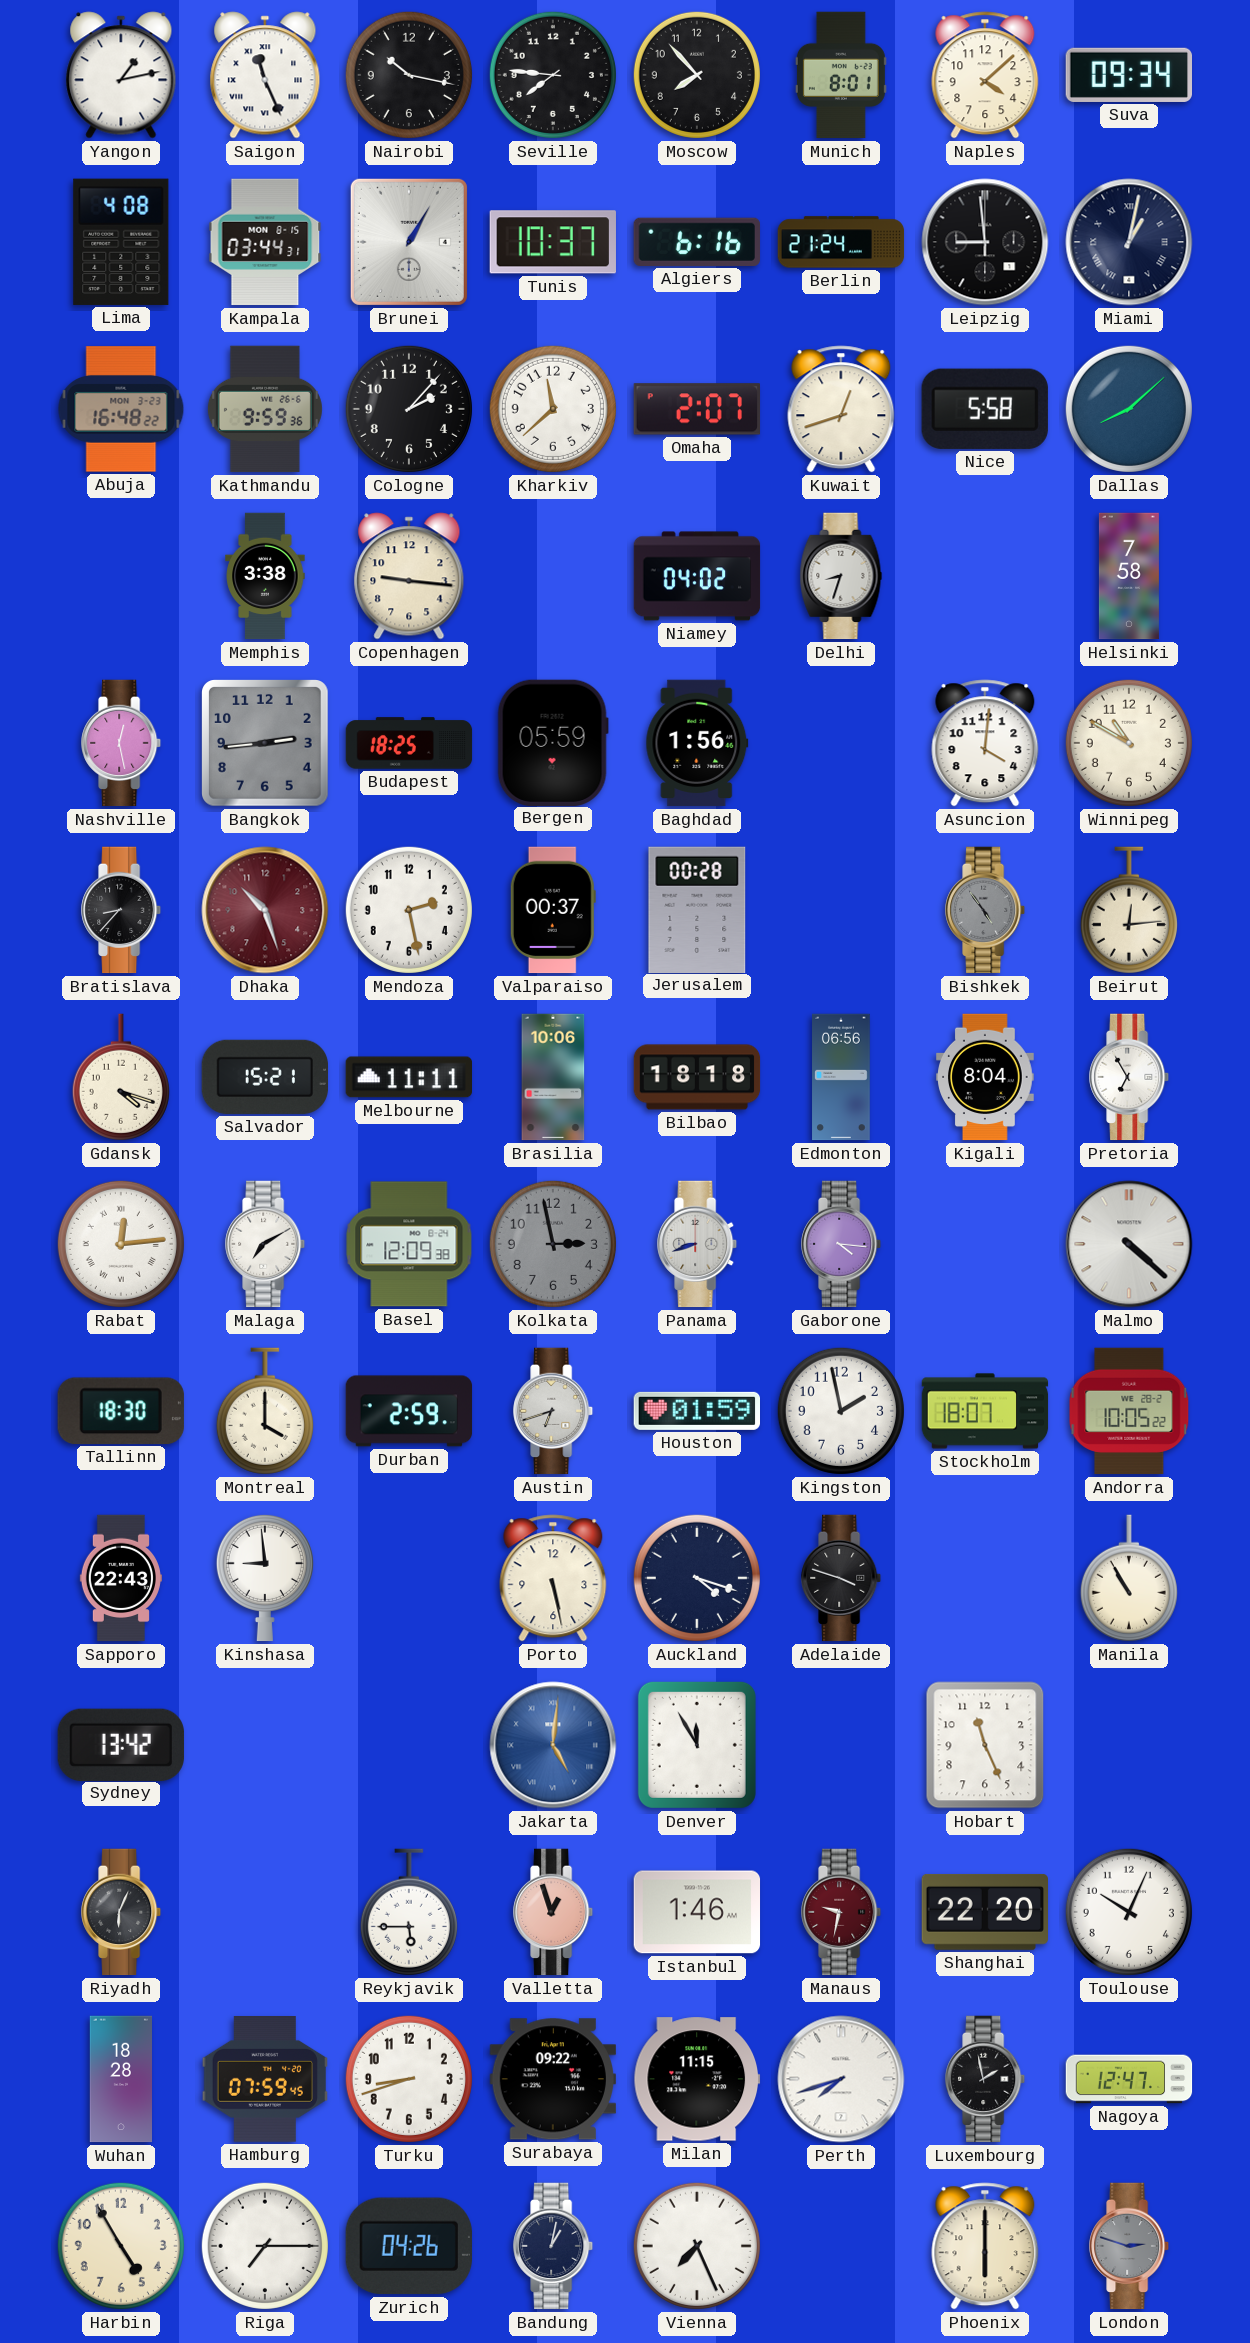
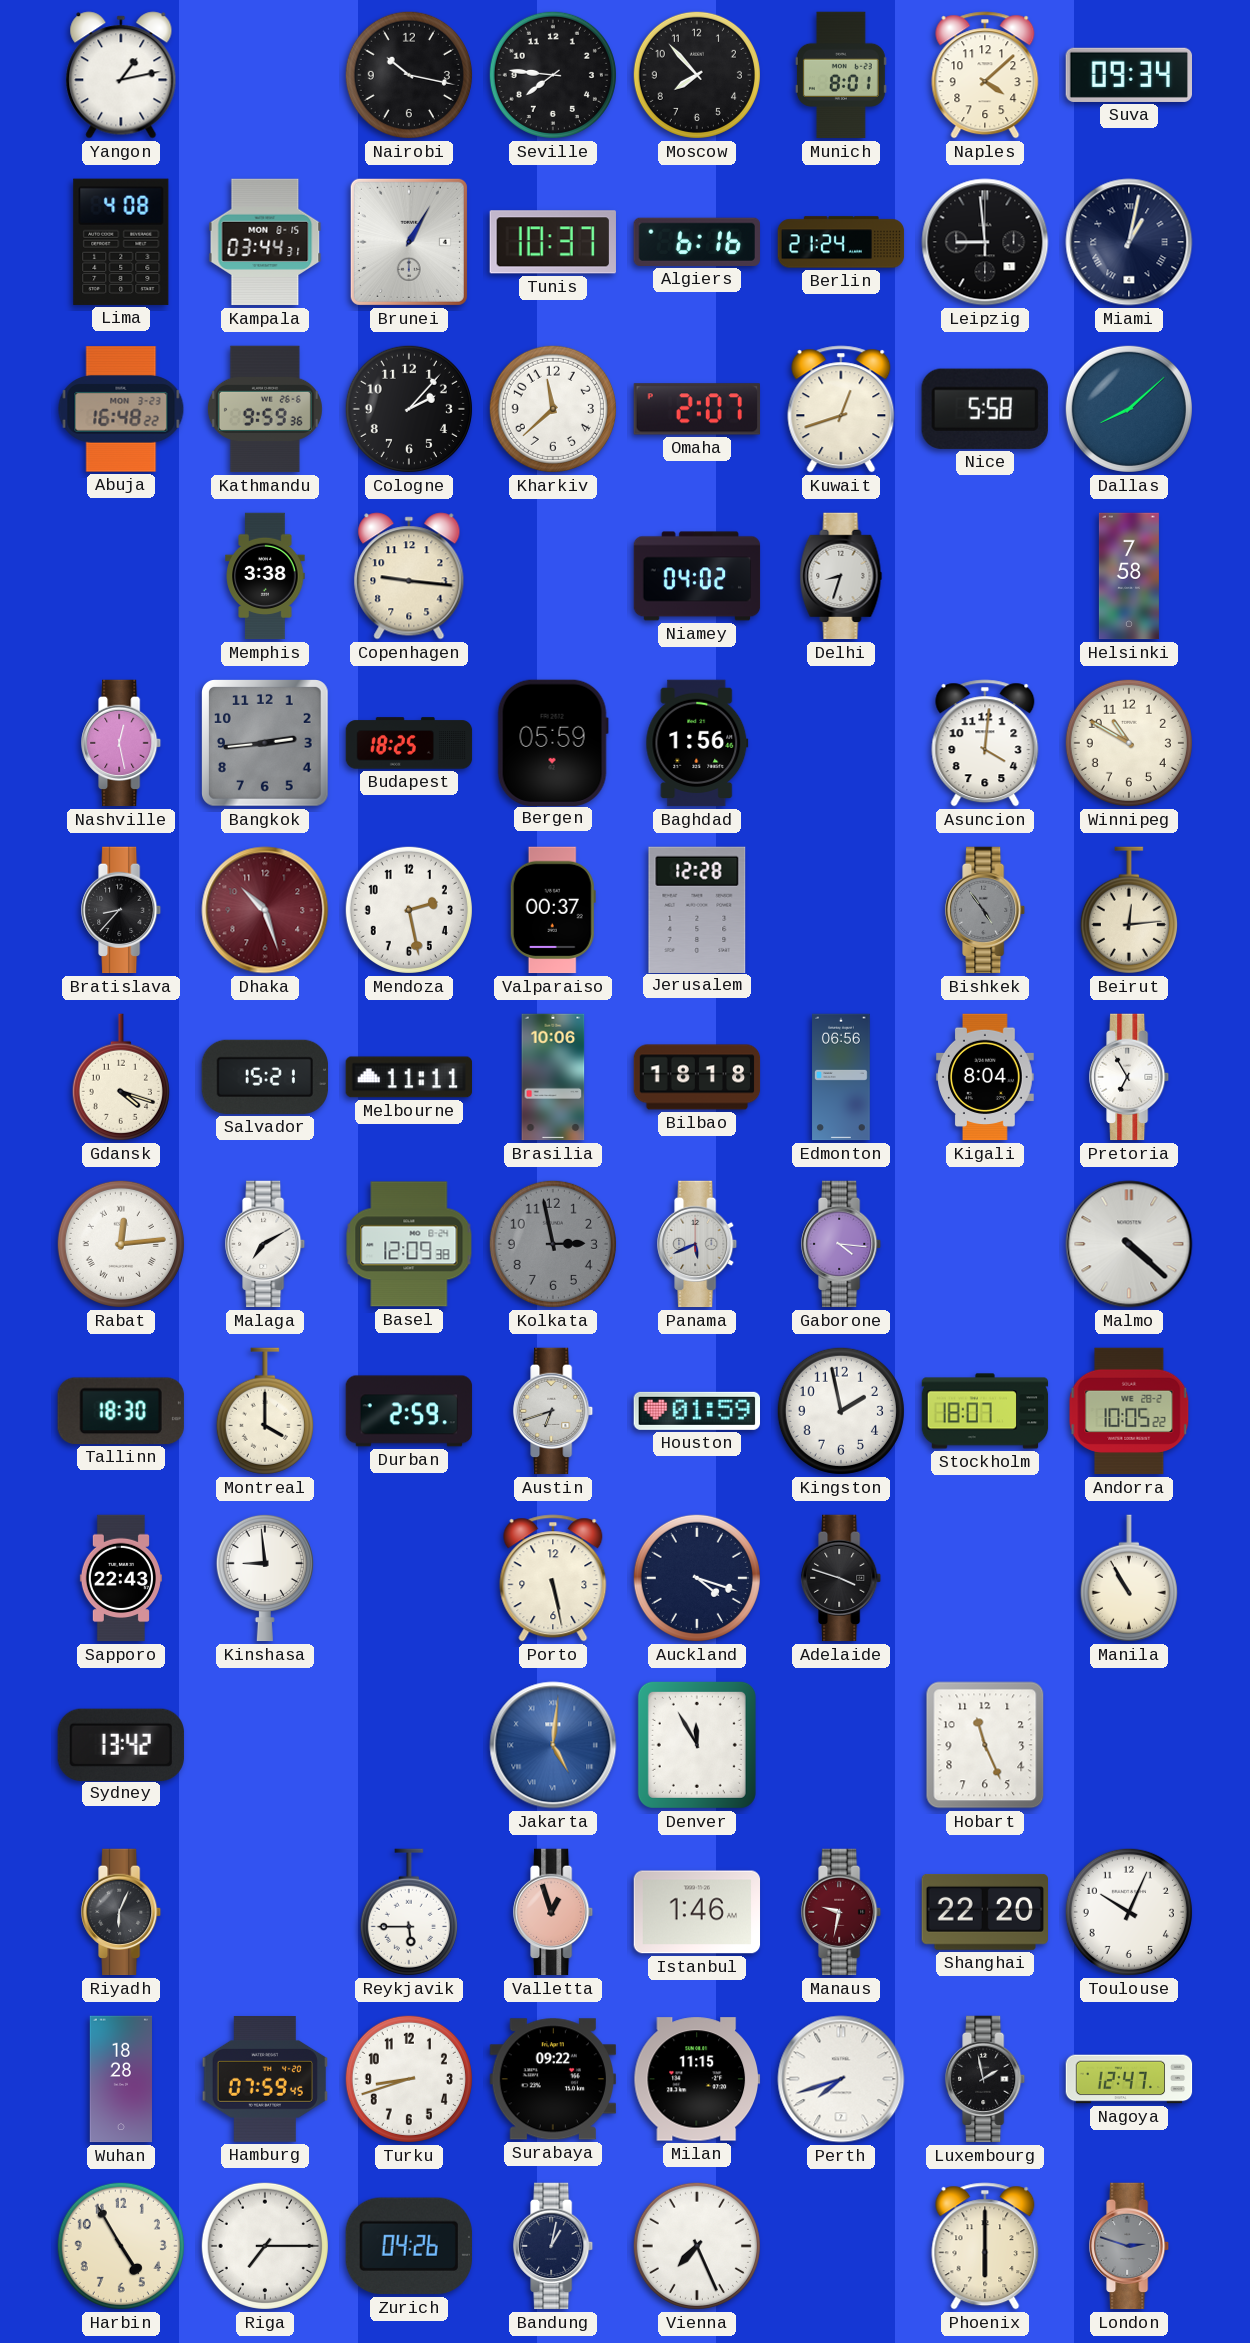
Saigon: 11:26 -> none (265, 75)
Jerusalem: 00:28 -> 12:28 (697, 909)
Panama: 8:42 -> 5:41 (698, 1244)
